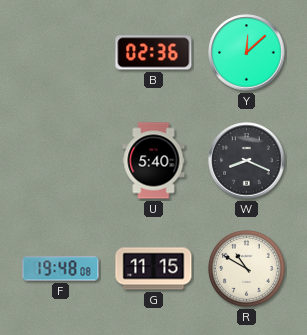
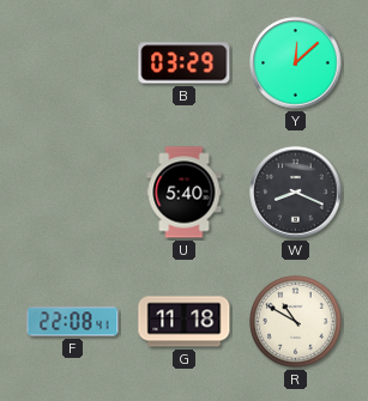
B: 02:36 -> 03:29 (185, 63)
F: 19:48 -> 22:08 (73, 322)
G: 11:15 -> 11:18 (185, 322)
